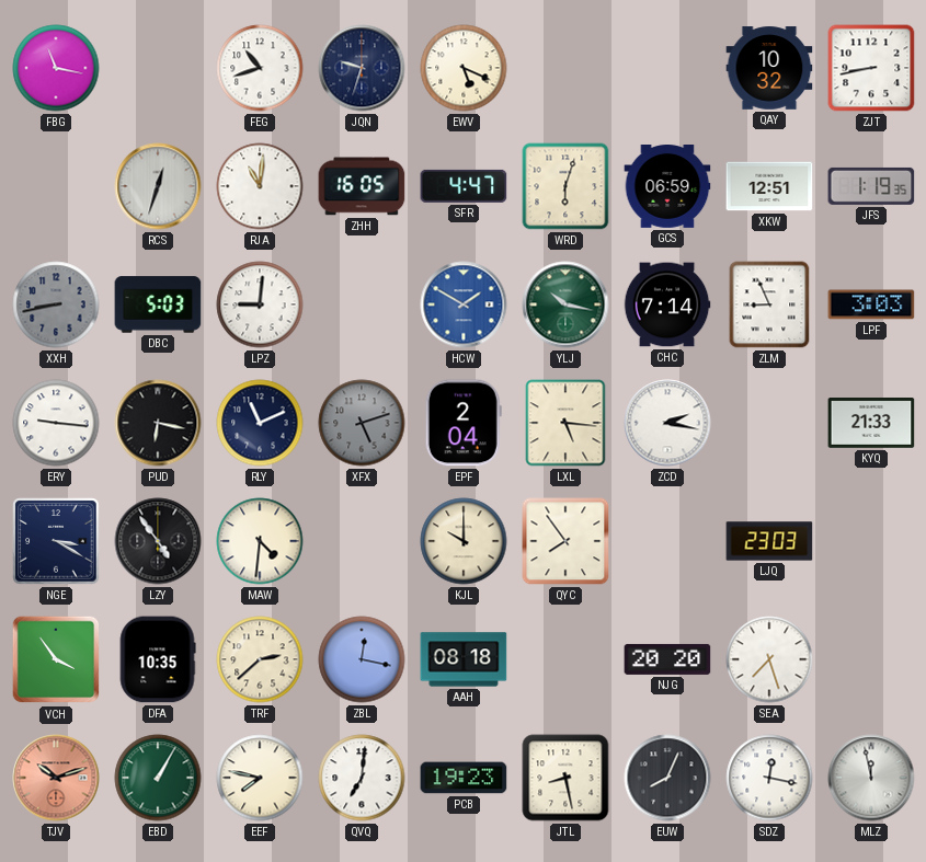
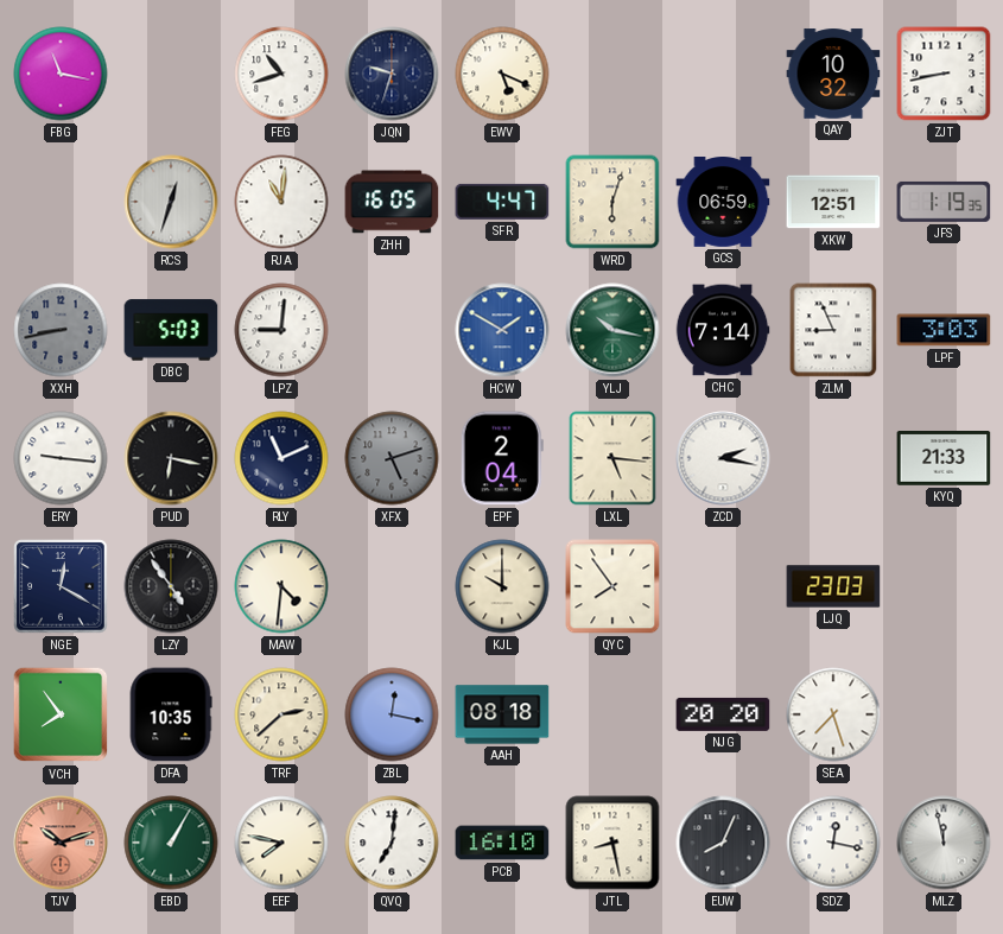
NGE: 3:20 -> 12:20 (61, 586)
VCH: 3:54 -> 7:54 (61, 714)
PCB: 19:23 -> 16:10 (502, 843)
